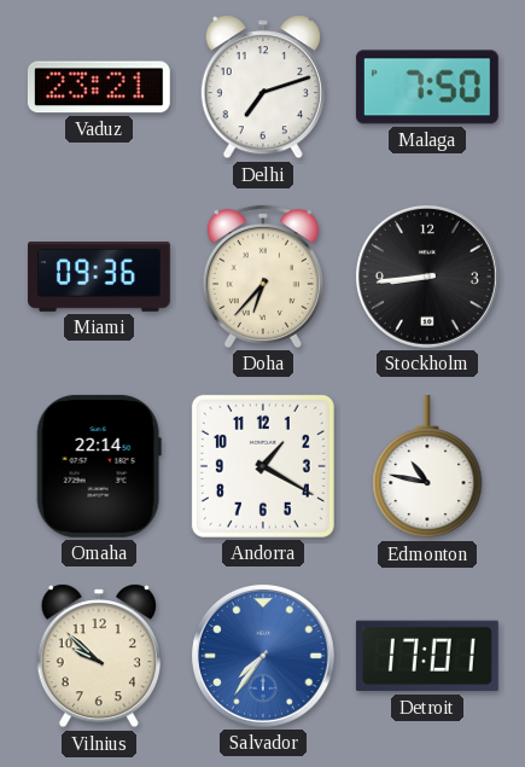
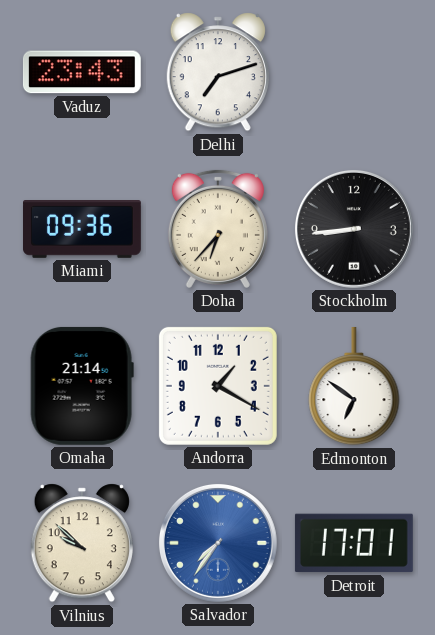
Vaduz: 23:21 -> 23:43 (82, 72)
Malaga: 7:50 -> none (427, 87)
Omaha: 22:14 -> 21:14 (82, 386)
Edmonton: 10:47 -> 6:51 (354, 386)
